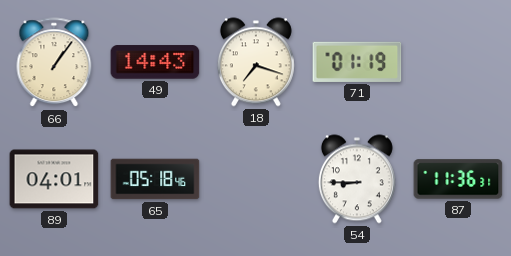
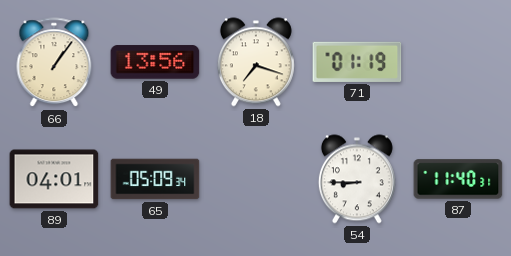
49: 14:43 -> 13:56 (155, 62)
65: 05:18 -> 05:09 (155, 179)
87: 11:36 -> 11:40 (458, 179)
